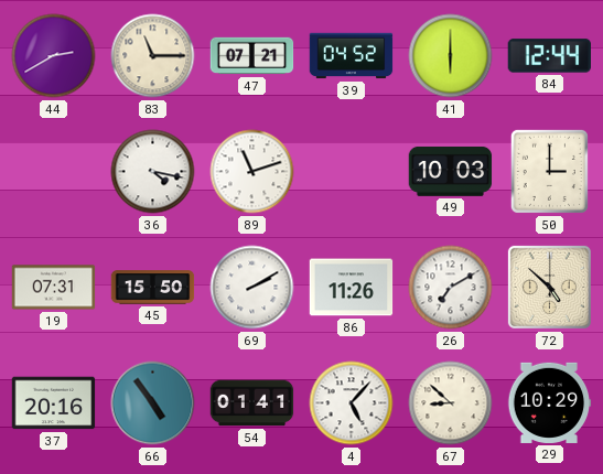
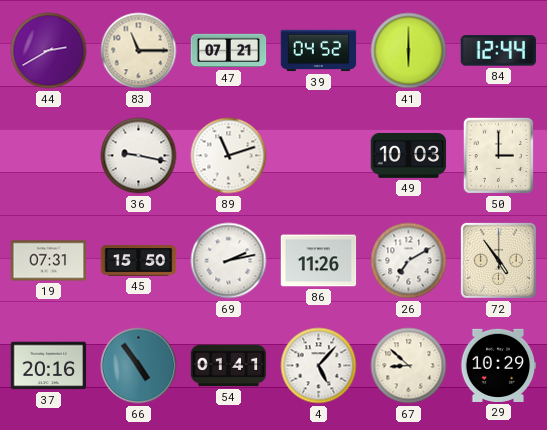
36: 4:17 -> 9:17 (139, 156)
69: 2:10 -> 2:13 (229, 261)
72: 4:52 -> 4:54 (498, 260)
